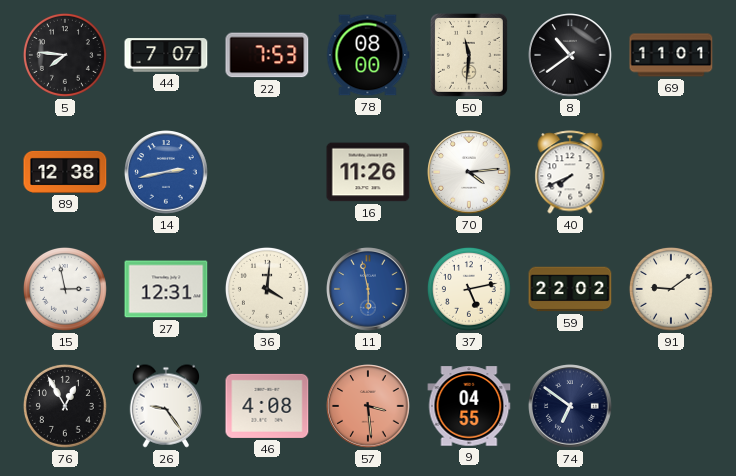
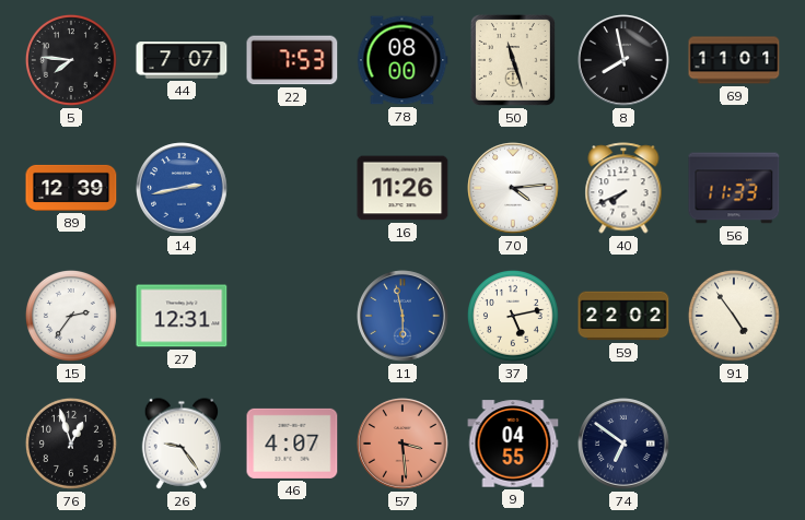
50: 11:31 -> 11:27 (513, 60)
8: 10:39 -> 7:58 (623, 60)
89: 12:38 -> 12:39 (71, 188)
56: none -> 11:33 (734, 188)
15: 2:58 -> 2:36 (71, 316)
36: 4:01 -> none (267, 289)
91: 9:09 -> 4:54 (734, 316)
76: 12:55 -> 12:57 (71, 444)
46: 4:08 -> 4:07 (292, 444)
